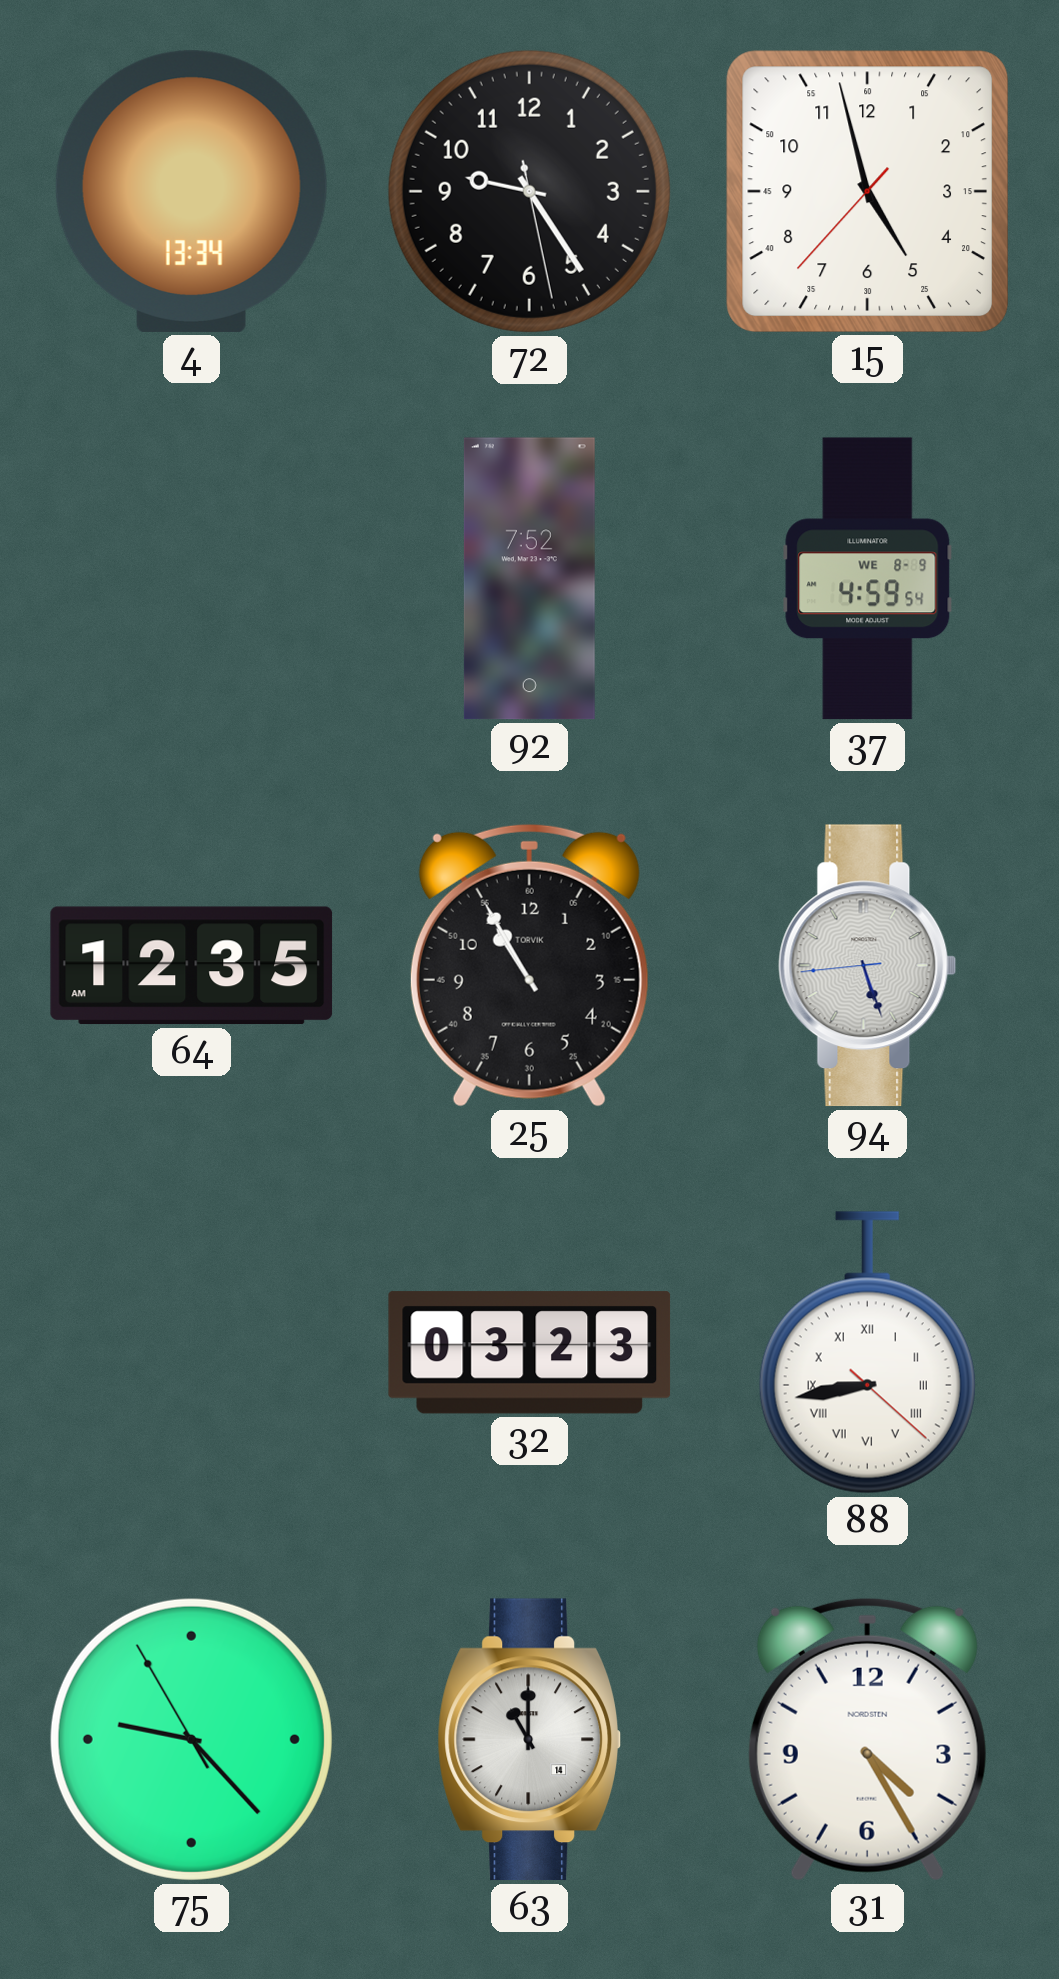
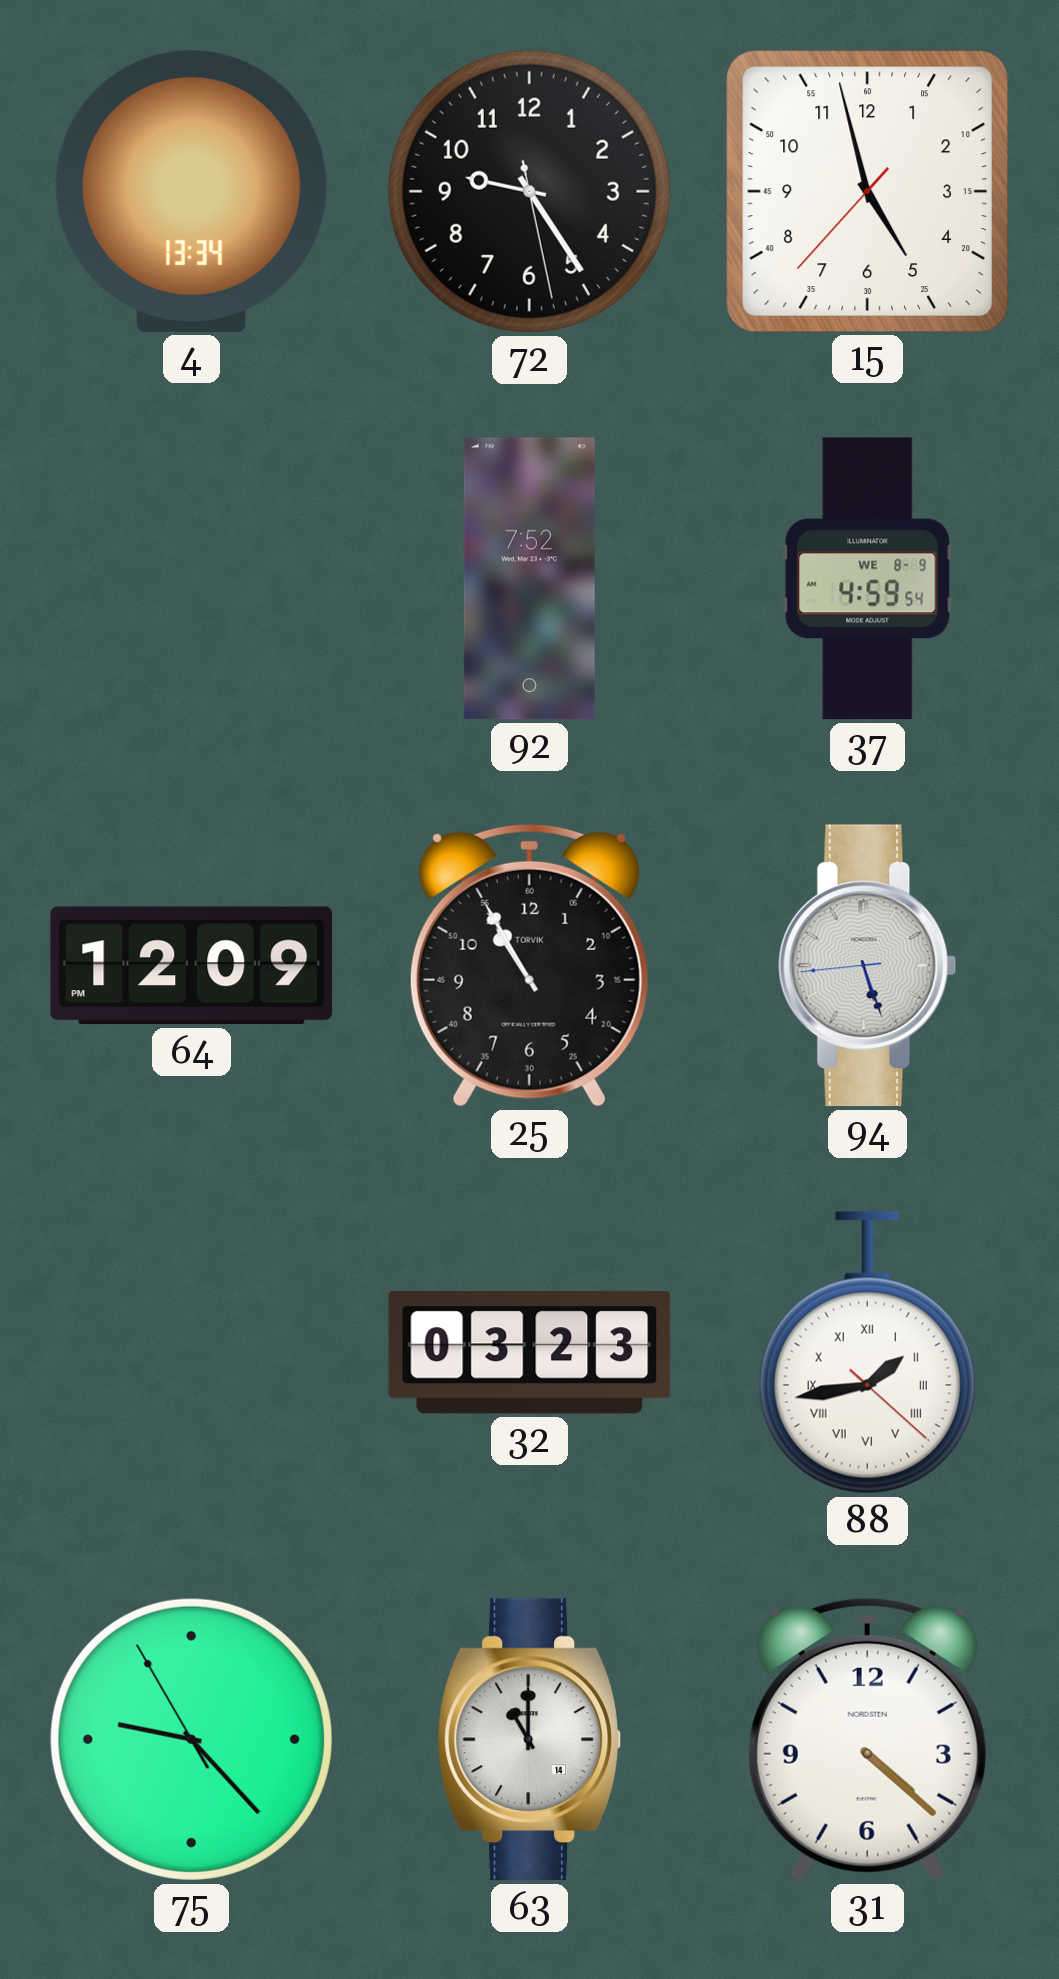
64: 12:35 -> 12:09 (192, 966)
88: 8:43 -> 1:43 (867, 1353)
31: 4:25 -> 4:22 (867, 1739)
